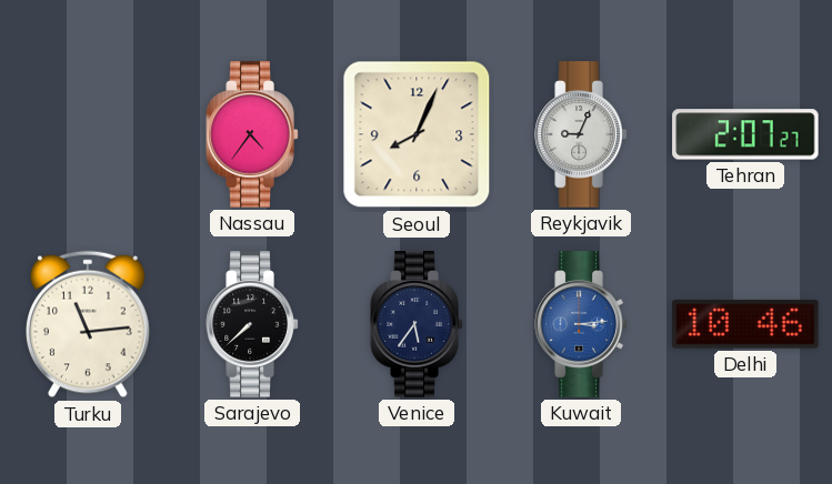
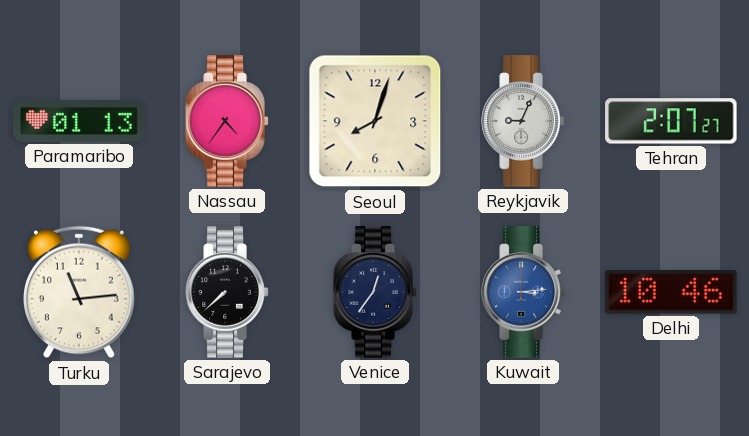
Paramaribo: none -> 01:13 (79, 121)
Seoul: 8:04 -> 8:03 (375, 121)
Venice: 5:36 -> 12:36 (375, 292)
